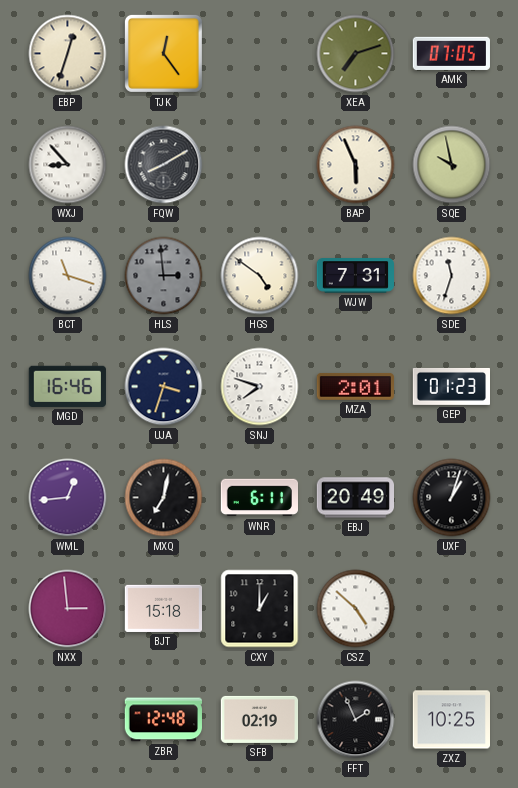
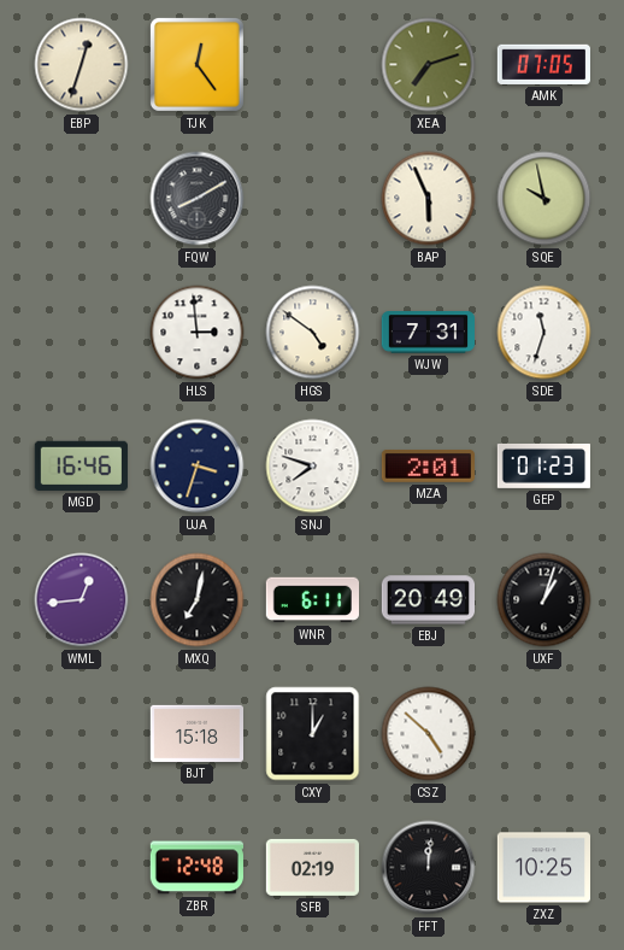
WXJ: 8:53 -> none (68, 165)
BCT: 11:18 -> none (68, 276)
HLS dial: grey -> white (198, 333)
NXX: 2:59 -> none (68, 609)
FFT: 1:56 -> 12:01 (429, 868)
